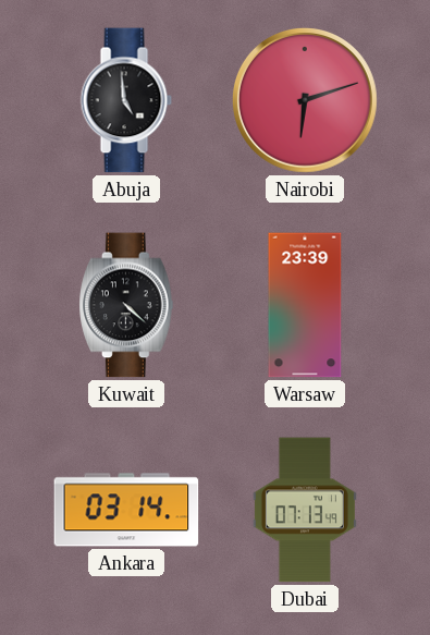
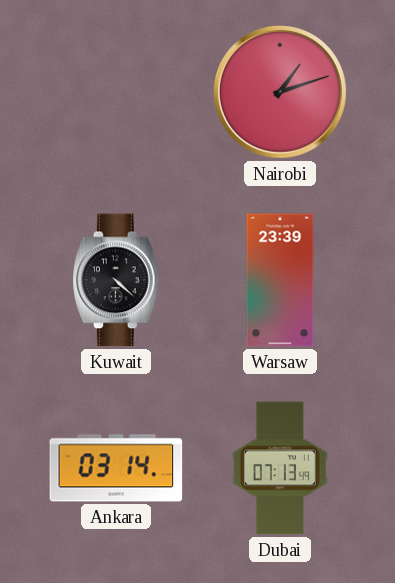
Abuja: 4:59 -> none (126, 100)
Nairobi: 6:12 -> 1:12 (280, 92)
